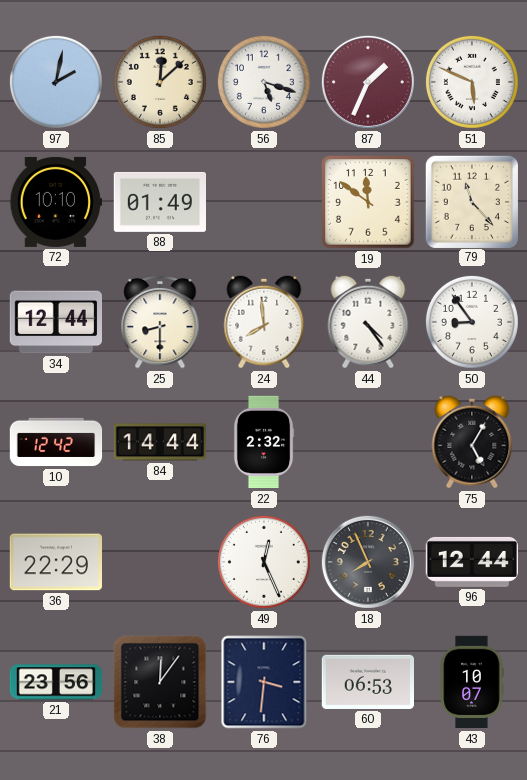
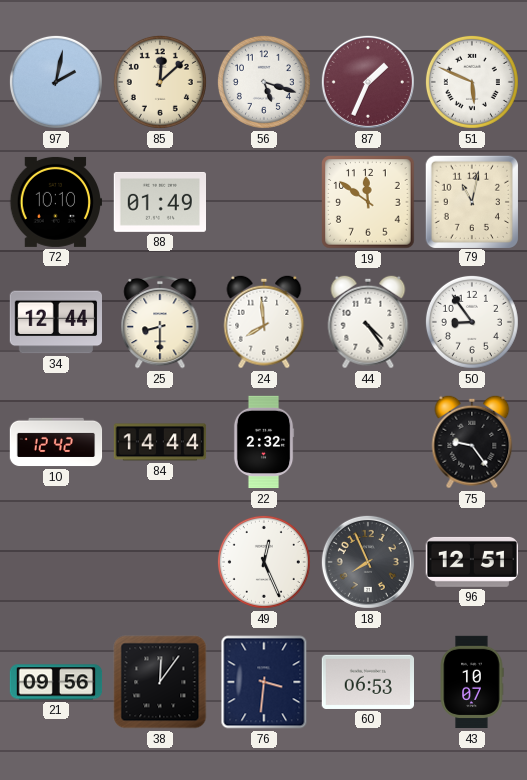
79: 11:23 -> 11:02 (471, 201)
75: 5:05 -> 9:24 (472, 442)
36: 22:29 -> none (55, 562)
96: 12:44 -> 12:51 (471, 562)
21: 23:56 -> 09:56 (56, 682)
